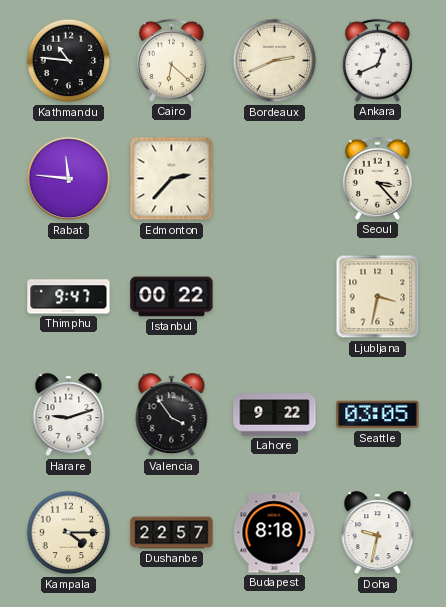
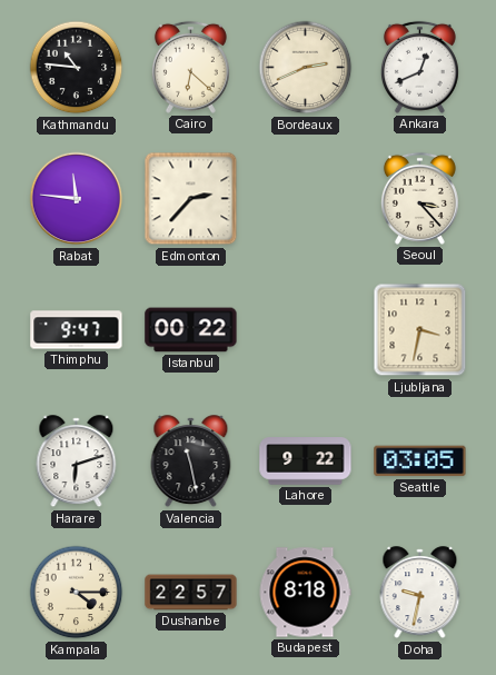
Harare: 9:12 -> 6:12 (77, 461)
Valencia: 3:54 -> 11:28 (191, 461)
